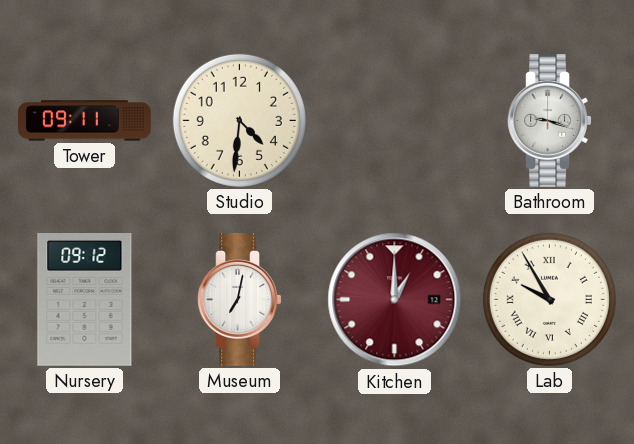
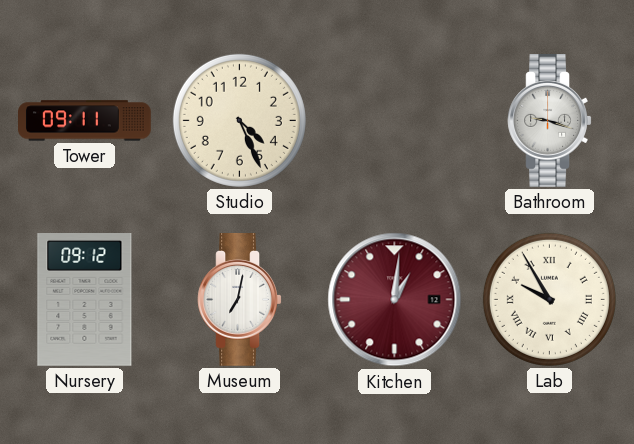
Studio: 4:31 -> 4:26 (239, 120)
Kitchen: 1:00 -> 1:01 (395, 300)
